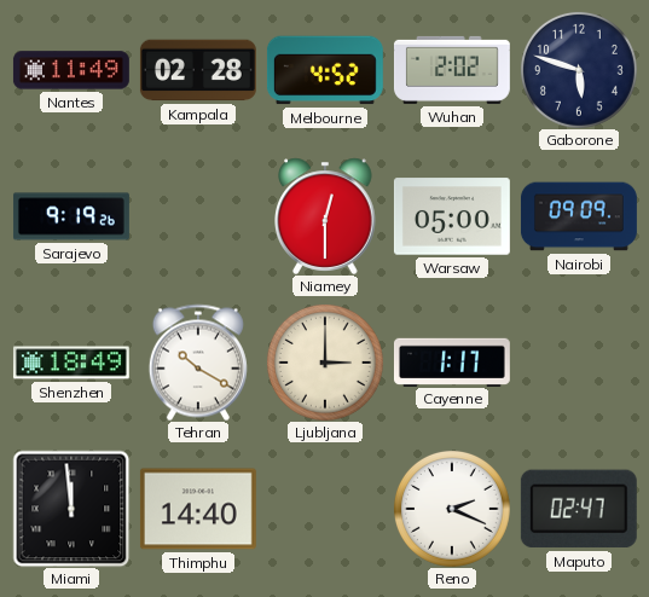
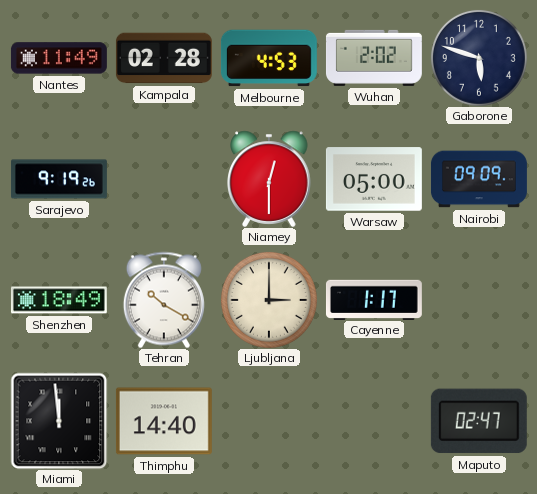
Melbourne: 4:52 -> 4:53 (269, 58)
Reno: 2:19 -> none (452, 509)
